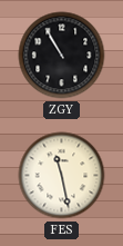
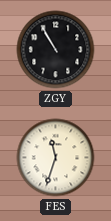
FES: 11:28 -> 11:33 (56, 158)
